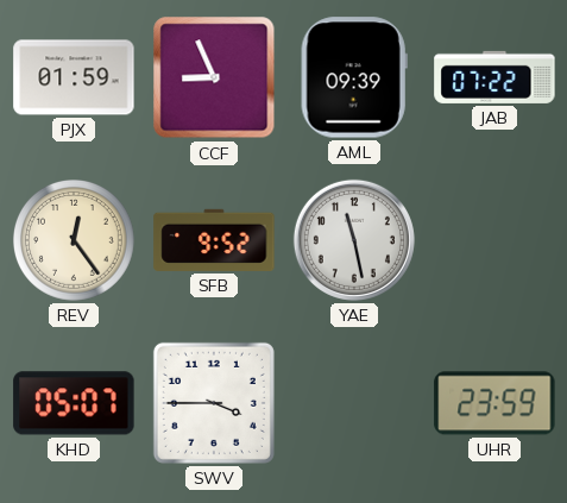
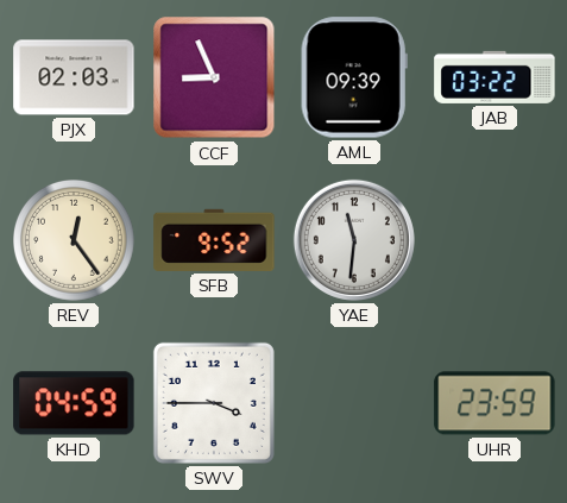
PJX: 01:59 -> 02:03 (74, 77)
JAB: 07:22 -> 03:22 (494, 77)
YAE: 11:28 -> 11:31 (354, 240)
KHD: 05:07 -> 04:59 (74, 403)
